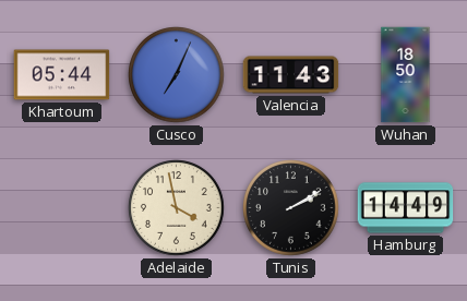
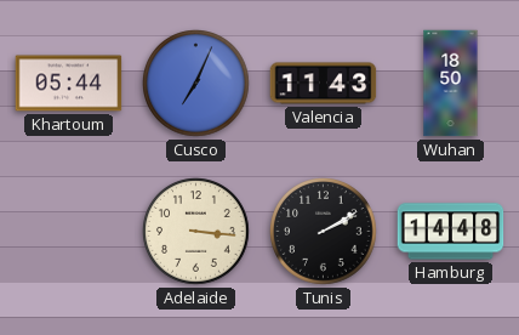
Adelaide: 3:58 -> 3:16 (196, 232)
Hamburg: 14:49 -> 14:48 (451, 232)
